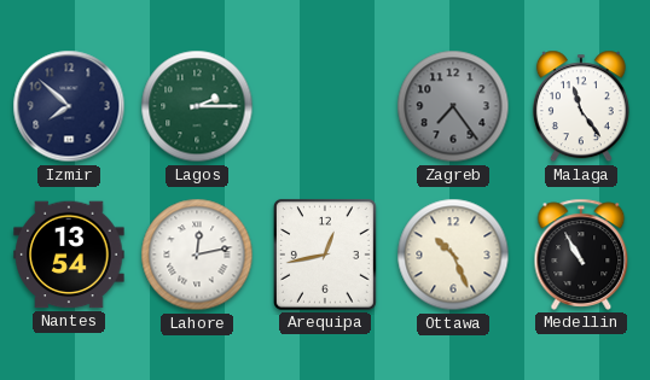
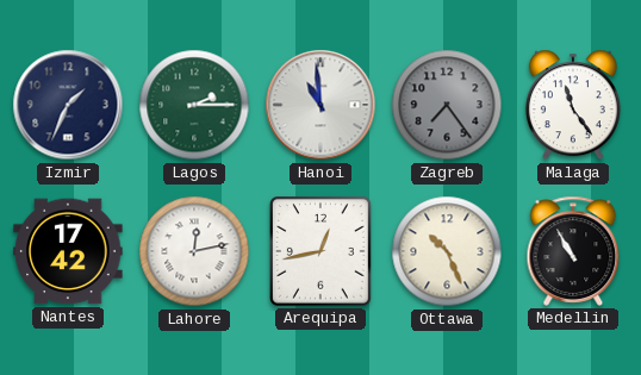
Izmir: 7:52 -> 1:34 (68, 105)
Hanoi: none -> 10:59 (320, 105)
Nantes: 13:54 -> 17:42 (68, 251)
